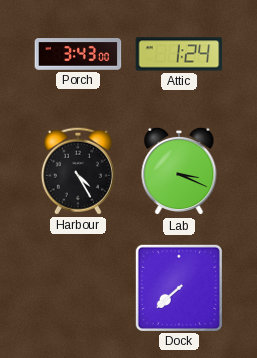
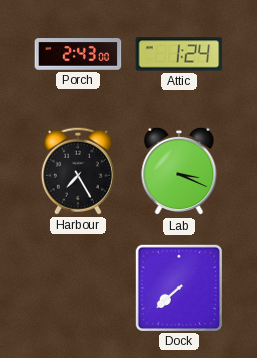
Porch: 3:43 -> 2:43 (78, 54)
Harbour: 4:25 -> 7:25 (78, 171)
